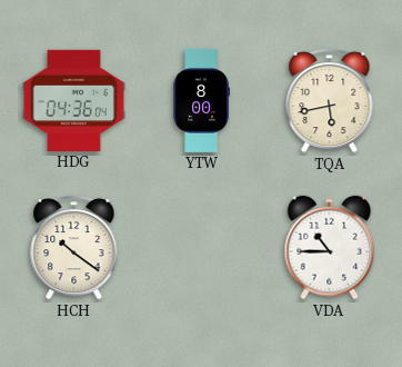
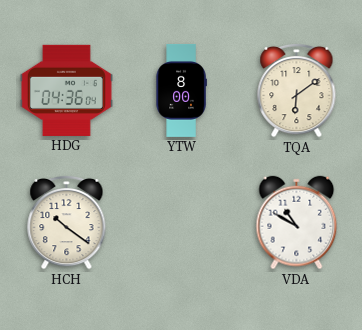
TQA: 5:43 -> 6:09 (297, 90)
VDA: 10:45 -> 10:50 (297, 223)
